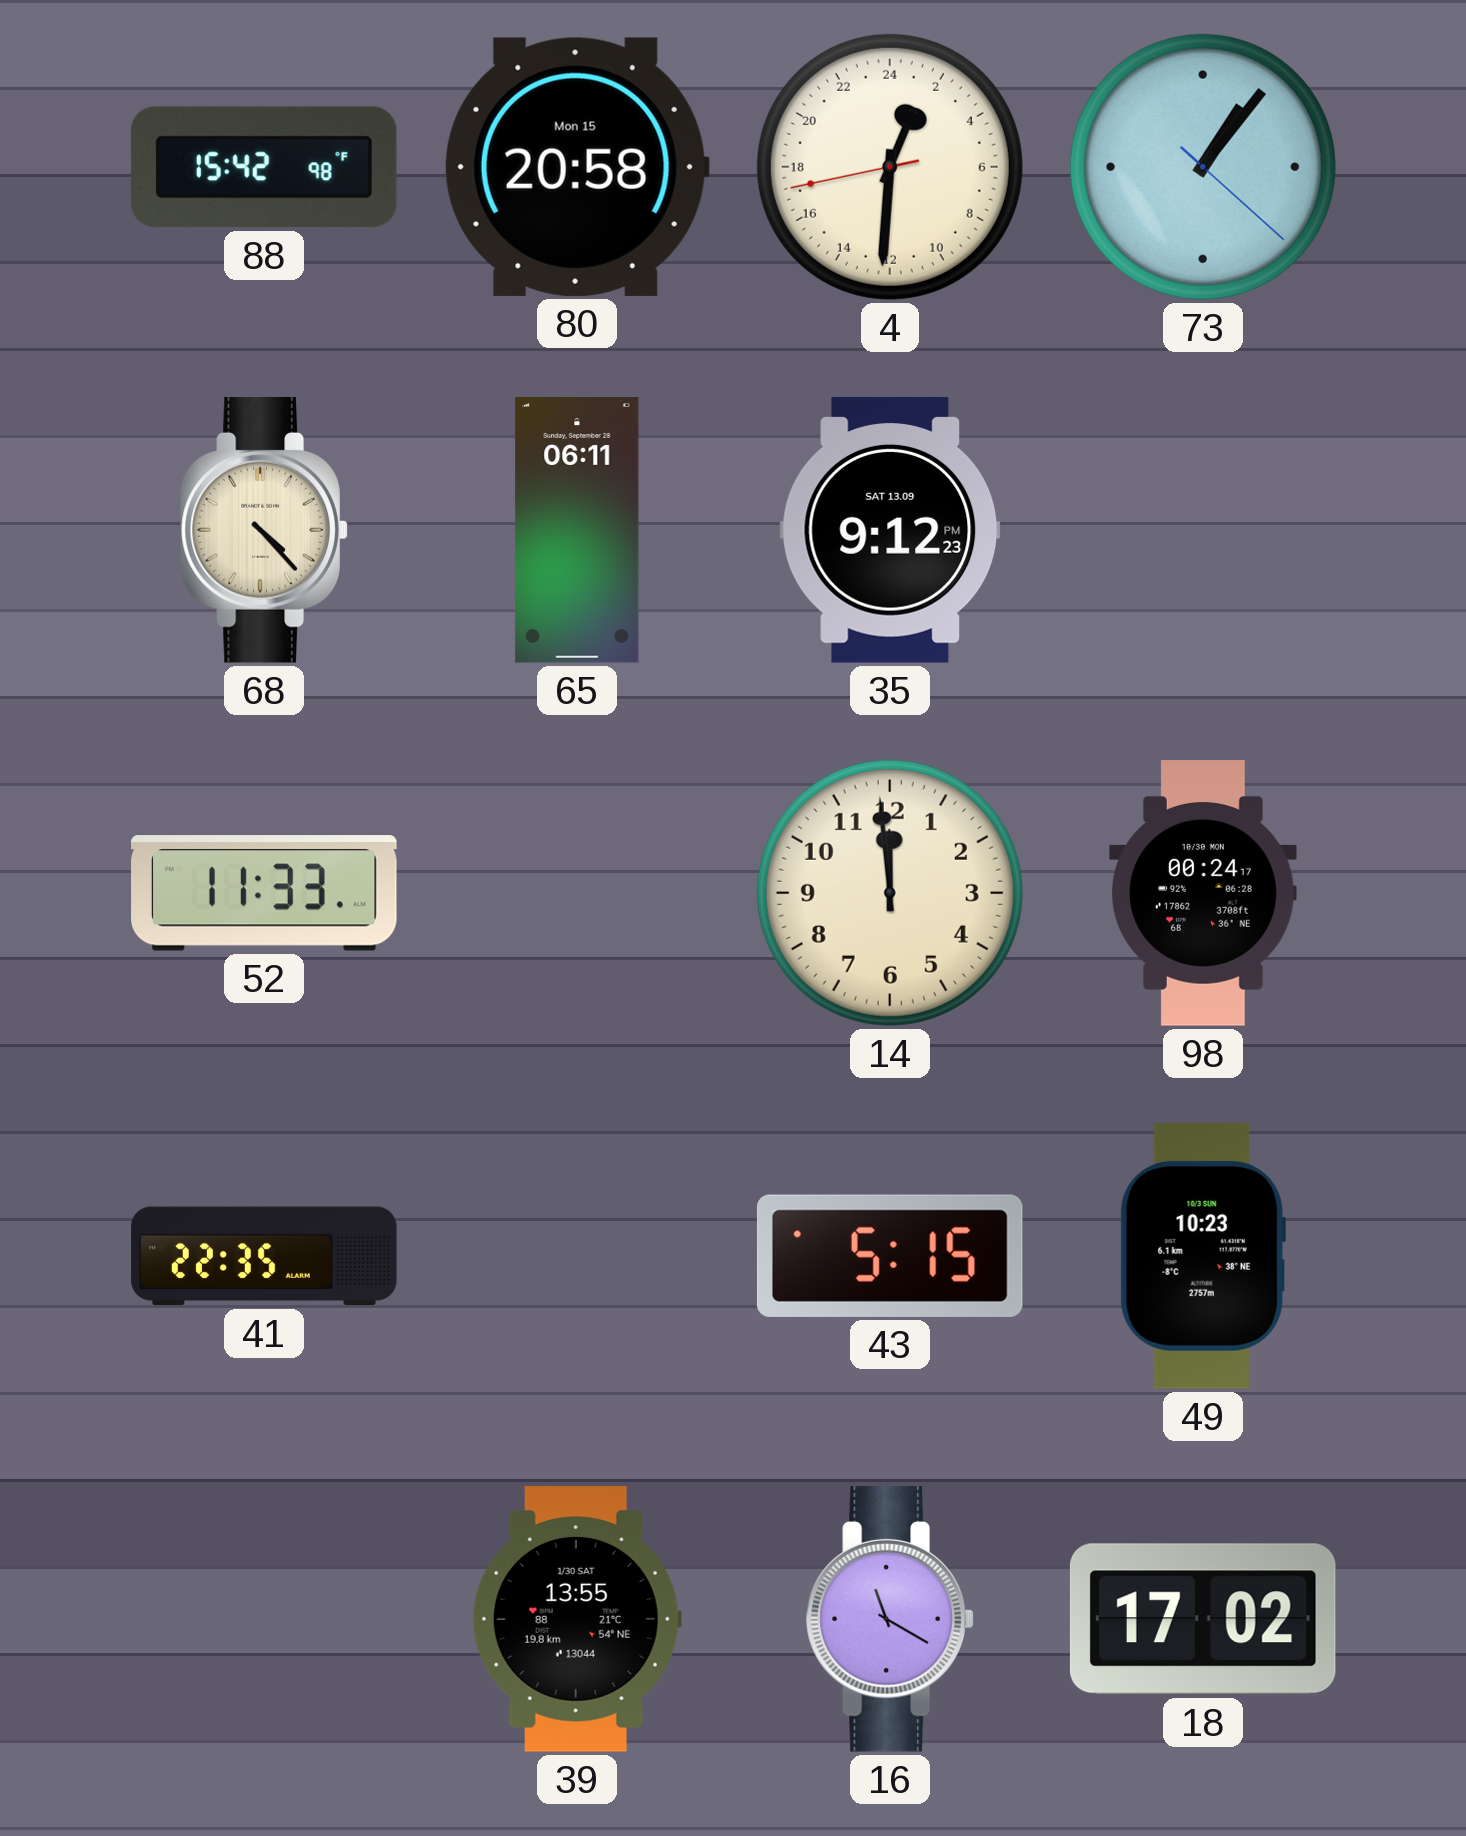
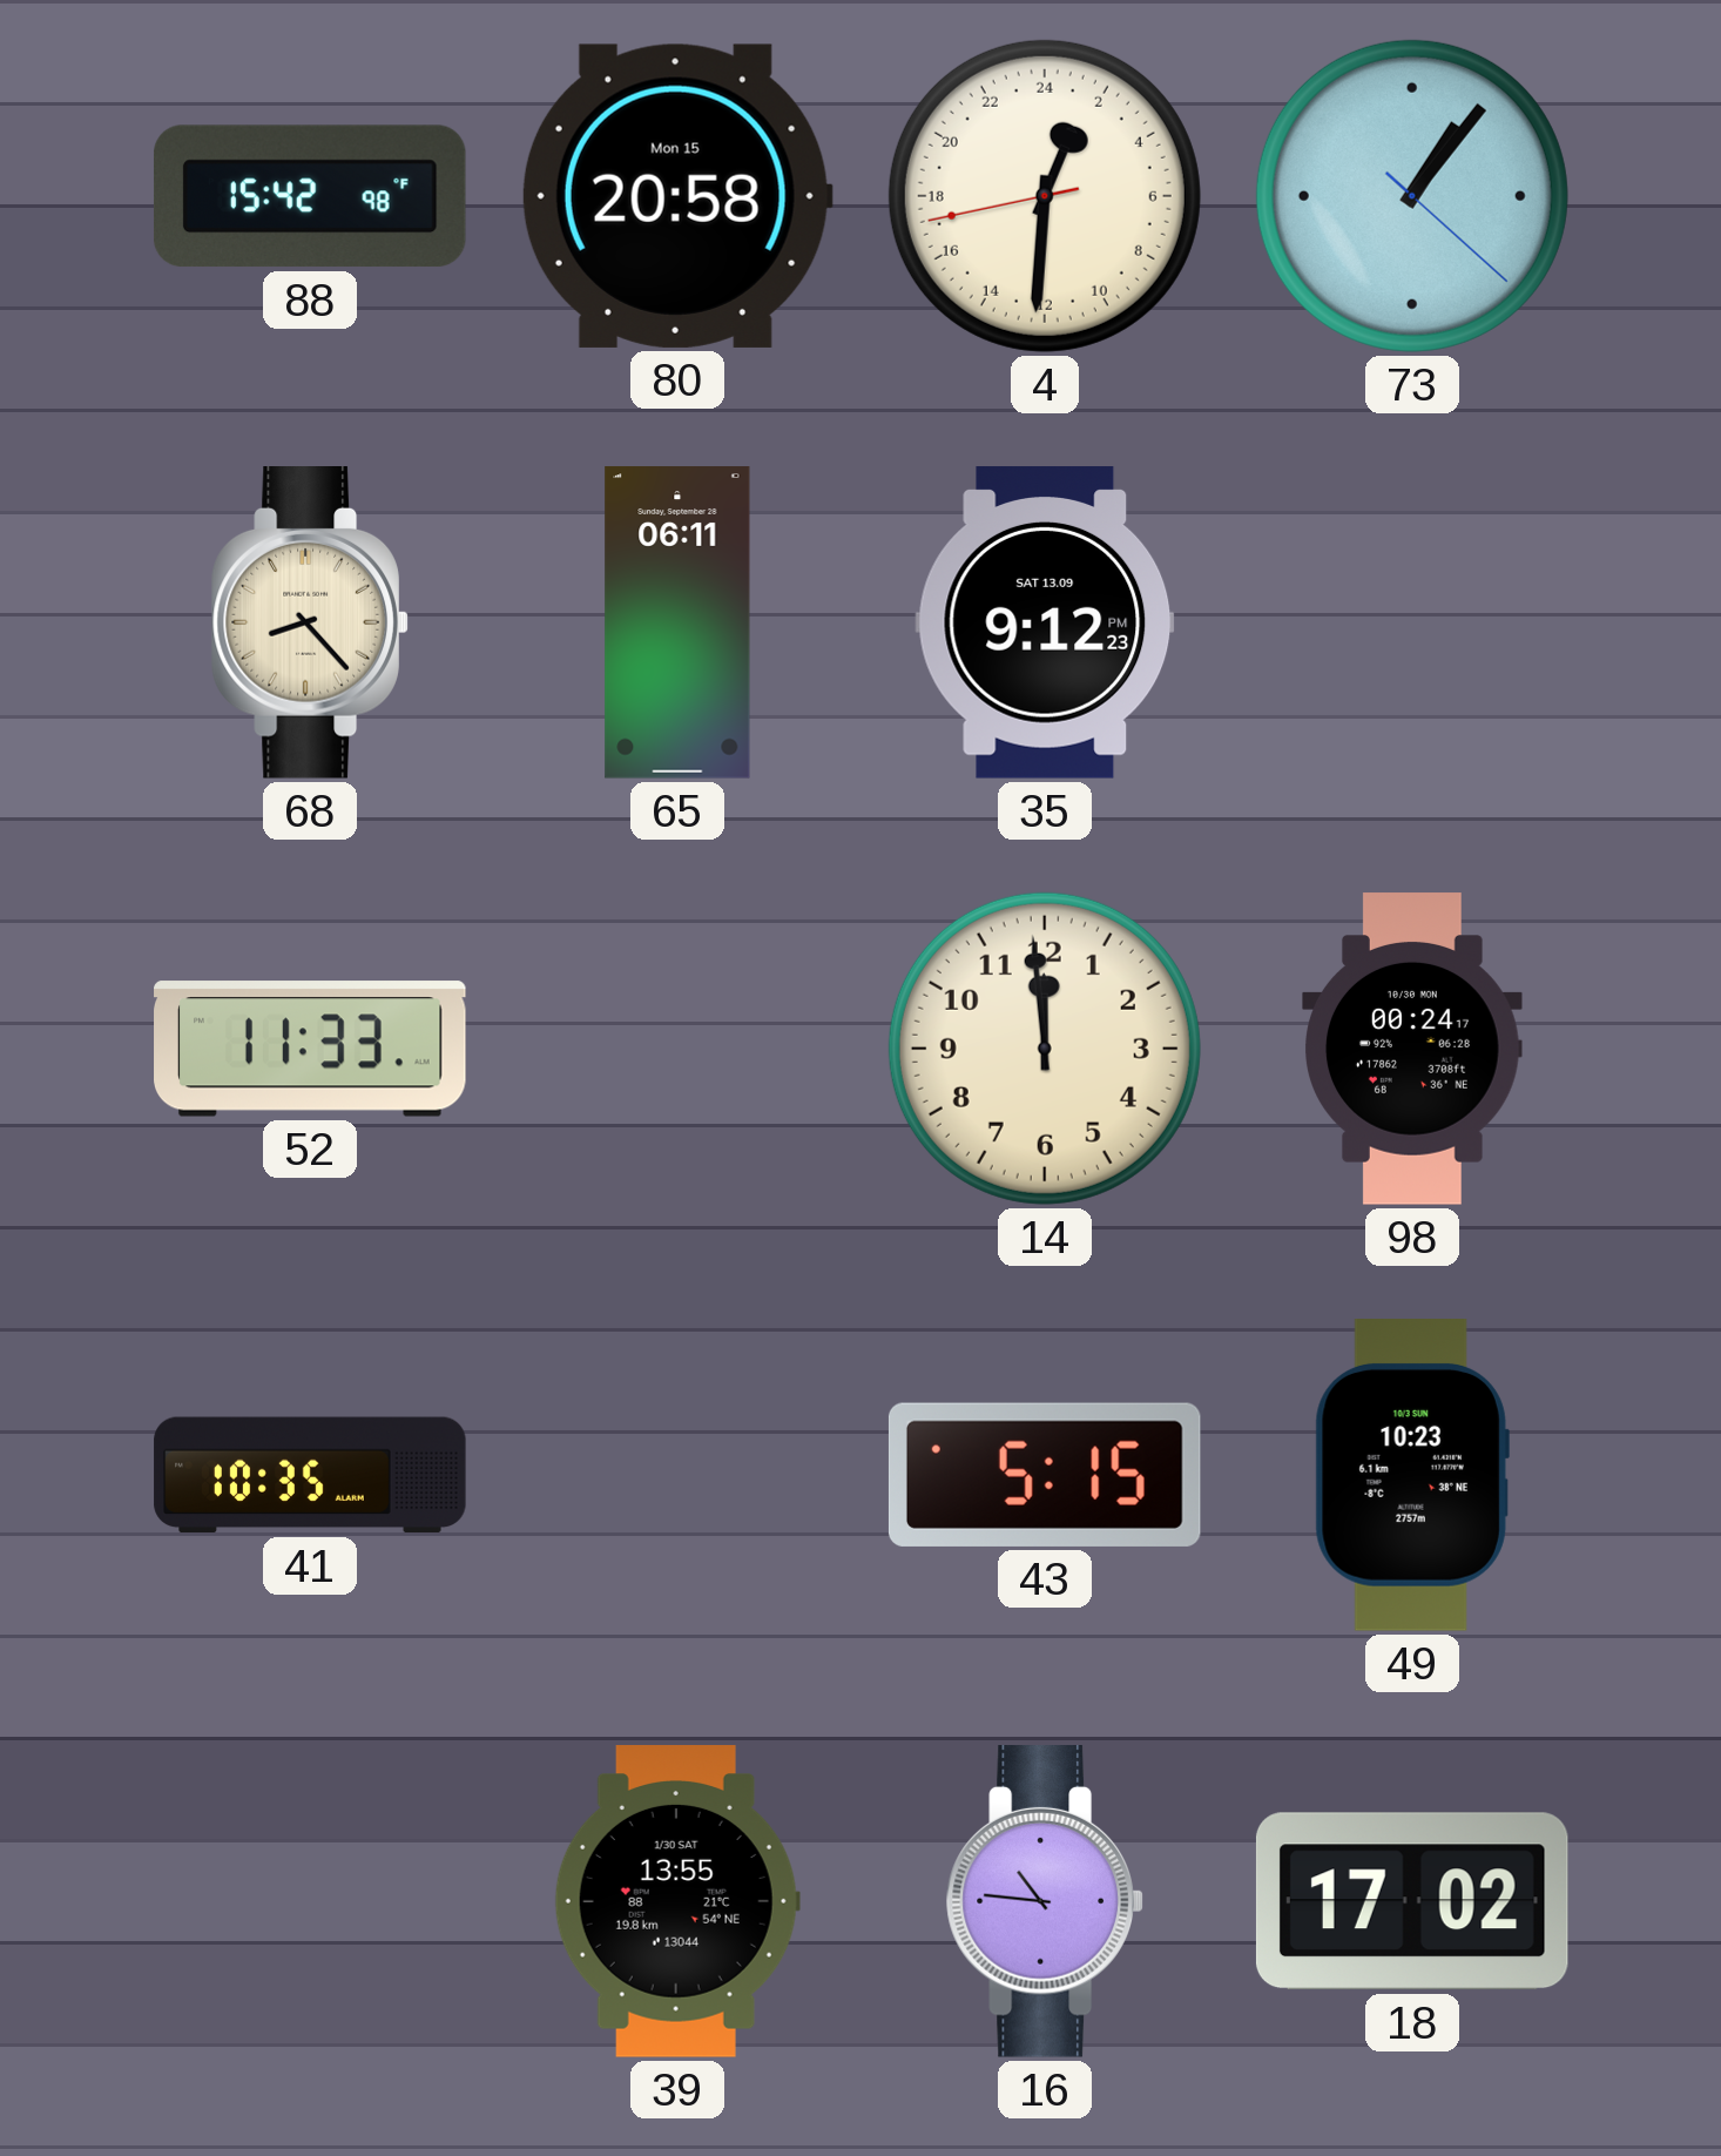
68: 4:23 -> 8:23 (310, 624)
41: 22:35 -> 10:35 (310, 1475)
16: 11:20 -> 10:46 (1045, 1902)
